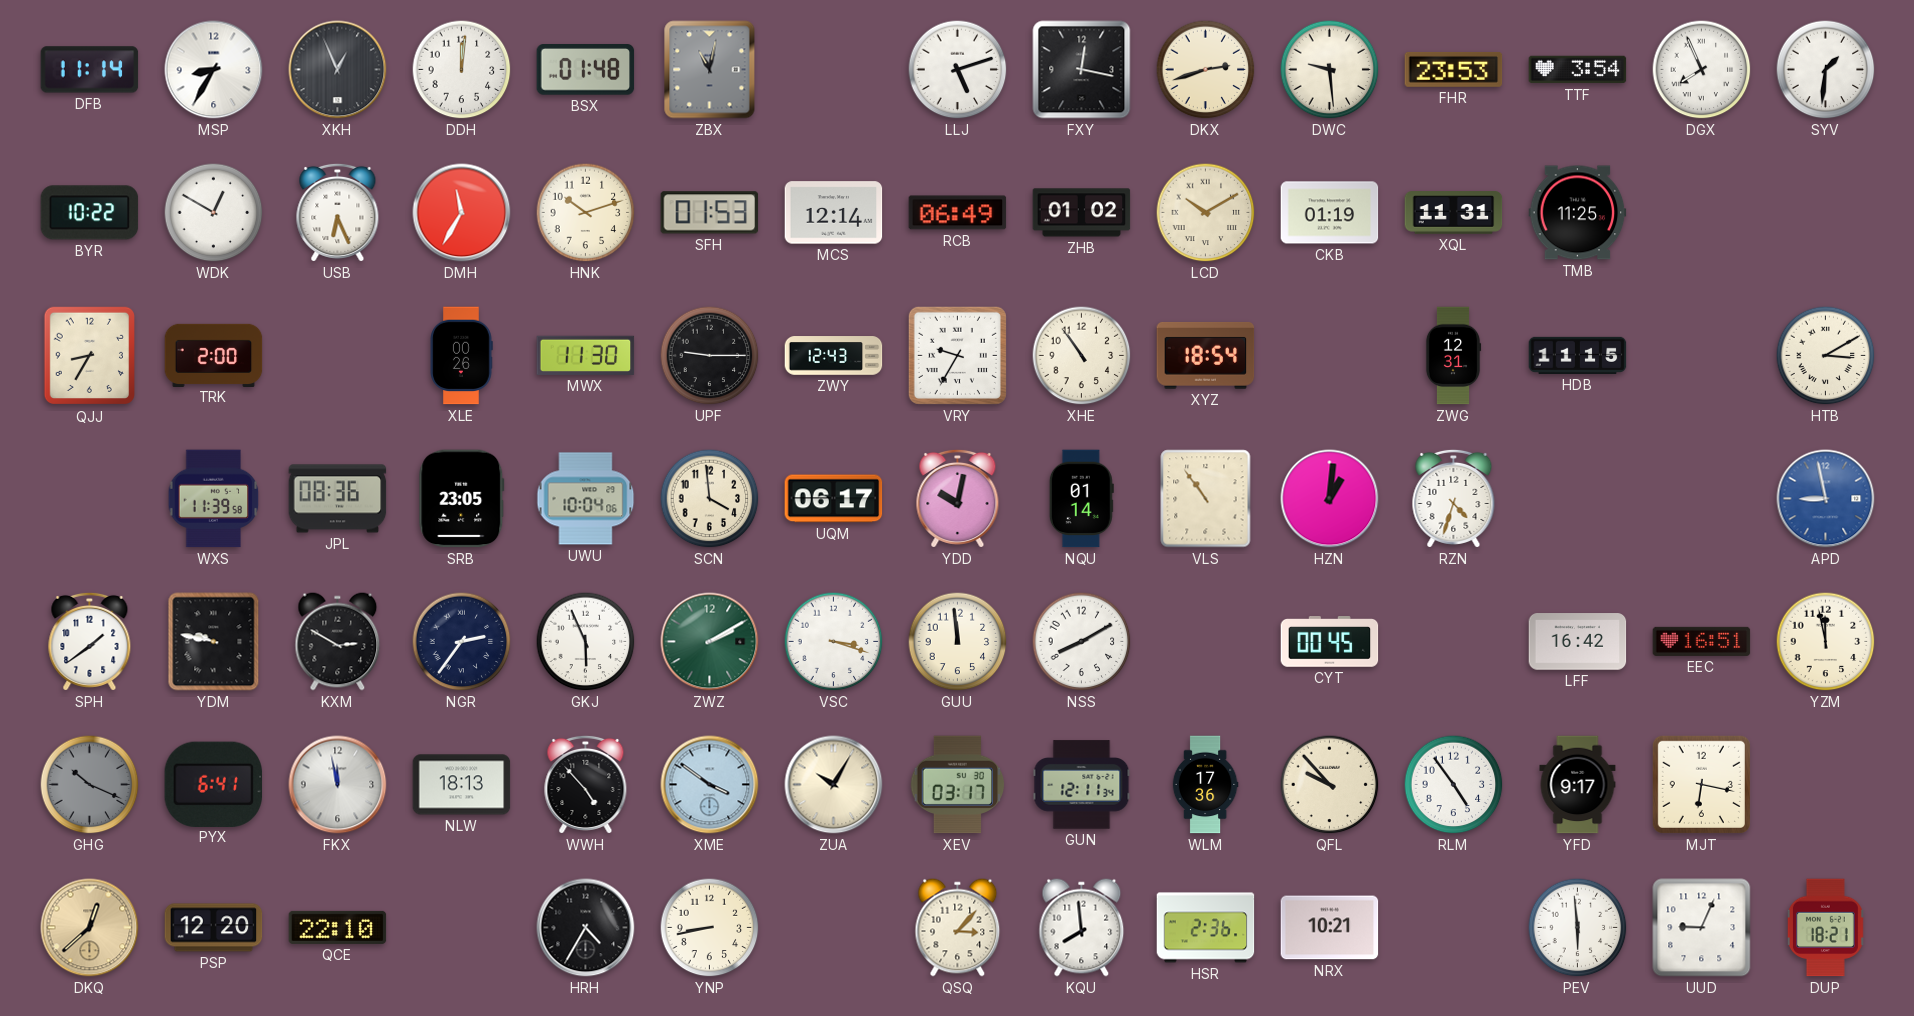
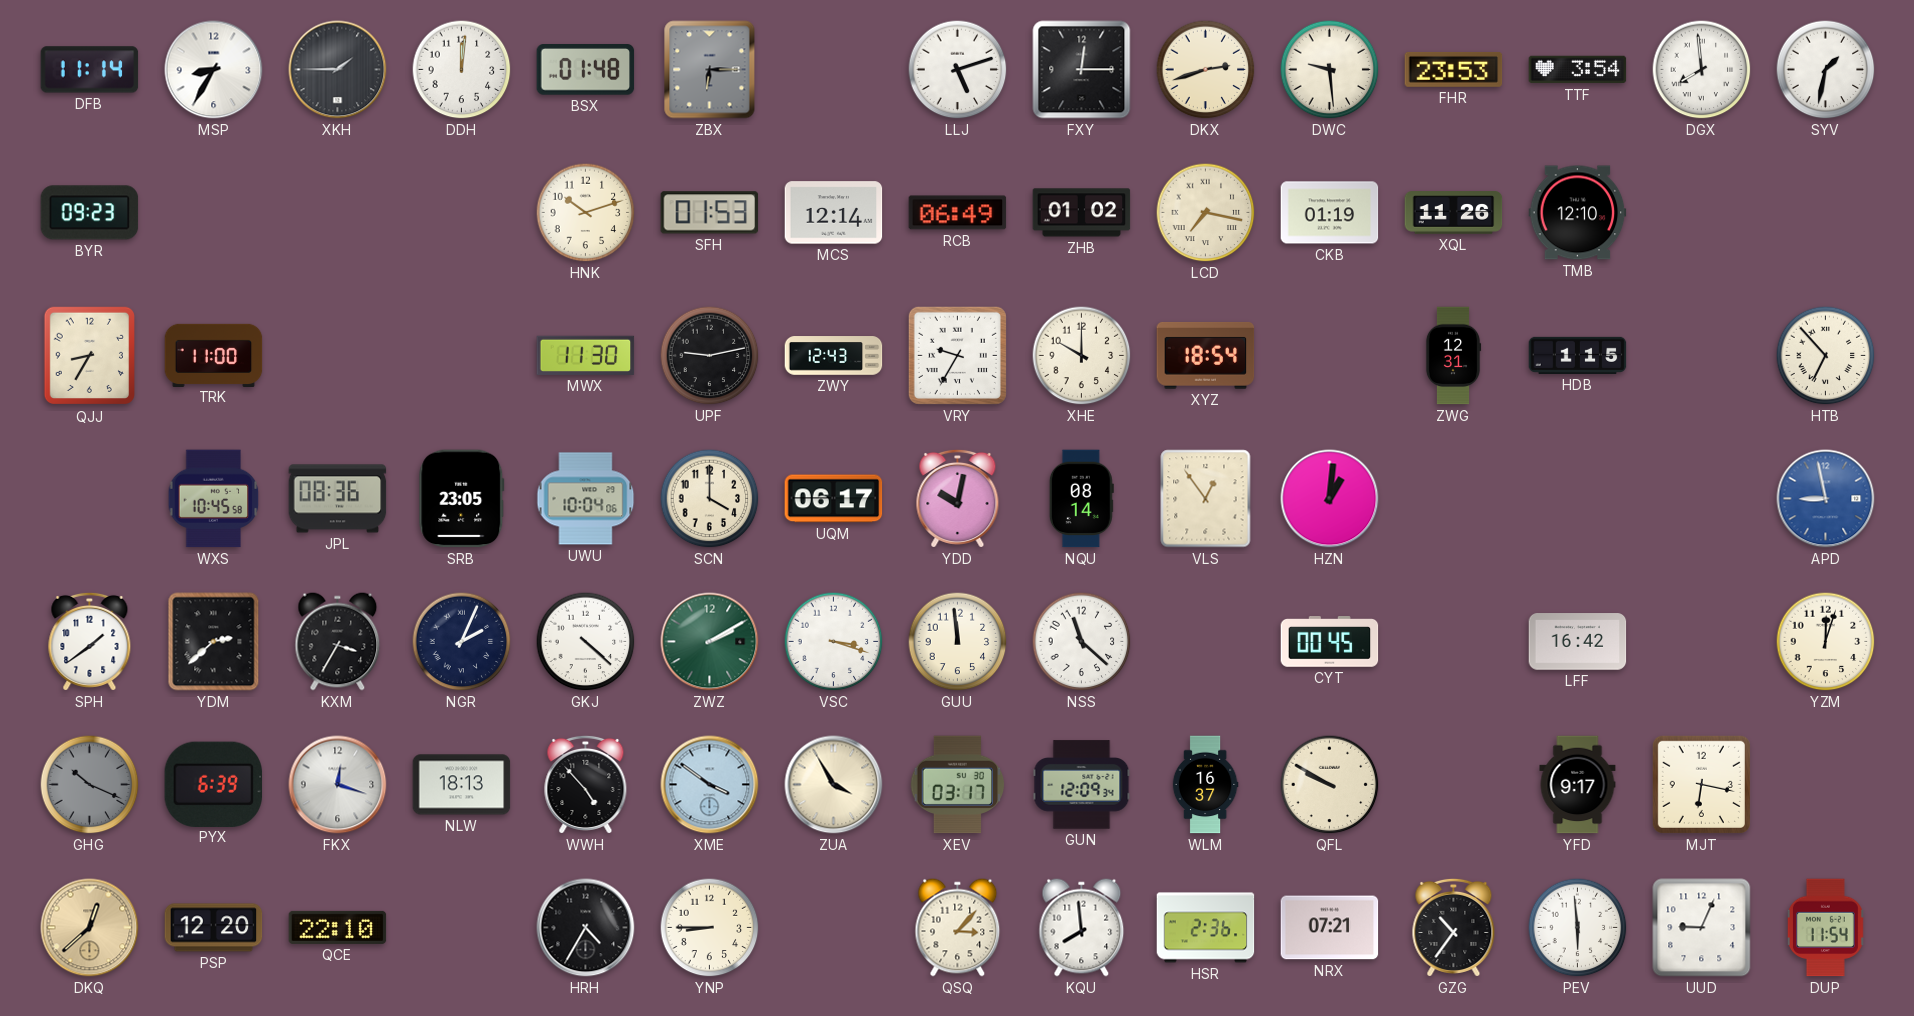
XKH: 12:56 -> 1:45 (338, 70)
ZBX: 11:02 -> 6:15 (710, 70)
FXY: 12:17 -> 12:15 (1082, 70)
DGX: 7:56 -> 7:59 (1702, 70)
SYV: 1:31 -> 1:32 (1826, 70)
BYR: 10:22 -> 09:23 (90, 213)
WDK: 12:50 -> none (214, 213)
USB: 6:26 -> none (338, 212)
DMH: 11:35 -> none (462, 213)
LCD: 10:10 -> 7:17 (1206, 213)
XQL: 11:31 -> 11:26 (1454, 213)
TMB: 11:25 -> 12:10 (1578, 213)
TRK: 2:00 -> 11:00 (214, 355)
XLE: 00:26 -> none (461, 356)
UPF: 9:15 -> 9:13 (710, 356)
XHE: 10:54 -> 10:00 (1082, 356)
HDB: 11:15 -> 1:15 (1578, 355)
HTB: 3:10 -> 6:53 (1826, 356)
WXS: 11:39 -> 10:45 (214, 499)
SCN: 3:59 -> 4:00 (710, 499)
NQU: 01:14 -> 08:14 (1081, 499)
VLS: 10:54 -> 12:54 (1206, 499)
RZN: 4:33 -> none (1454, 498)
YDM: 9:47 -> 2:38 (214, 642)
KXM: 2:50 -> 3:35 (338, 642)
NGR: 2:36 -> 2:04 (462, 642)
GKJ: 5:56 -> 4:22 (586, 642)
NSS: 8:10 -> 11:22 (1082, 642)
EEC: 16:51 -> none (1702, 641)
YZM: 11:58 -> 12:03 (1826, 642)
PYX: 6:41 -> 6:39 (214, 784)
FKX: 11:58 -> 12:18 (338, 785)
ZUA: 10:05 -> 3:55 (834, 785)
GUN: 12:11 -> 12:09 (1082, 785)
WLM: 17:36 -> 16:37 (1205, 785)
QFL: 9:53 -> 9:50 (1330, 785)
RLM: 4:54 -> none (1454, 785)
YNP: 8:43 -> 8:45 (710, 928)
NRX: 10:21 -> 07:21 (1330, 928)
GZG: none -> 10:36 (1454, 927)
DUP: 18:21 -> 11:54 (1825, 928)
